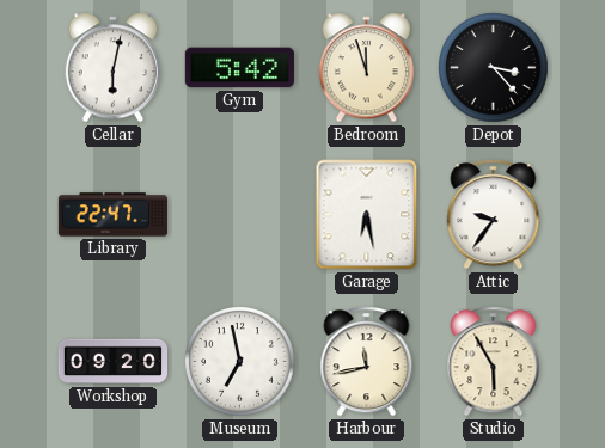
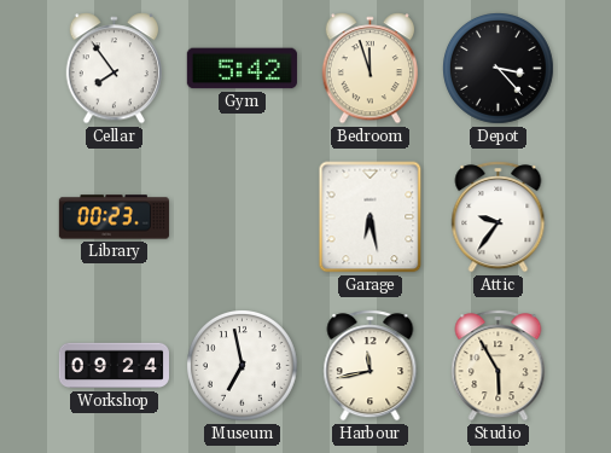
Cellar: 6:02 -> 7:54 (114, 69)
Library: 22:47 -> 00:23 (114, 217)
Workshop: 09:20 -> 09:24 (114, 366)
